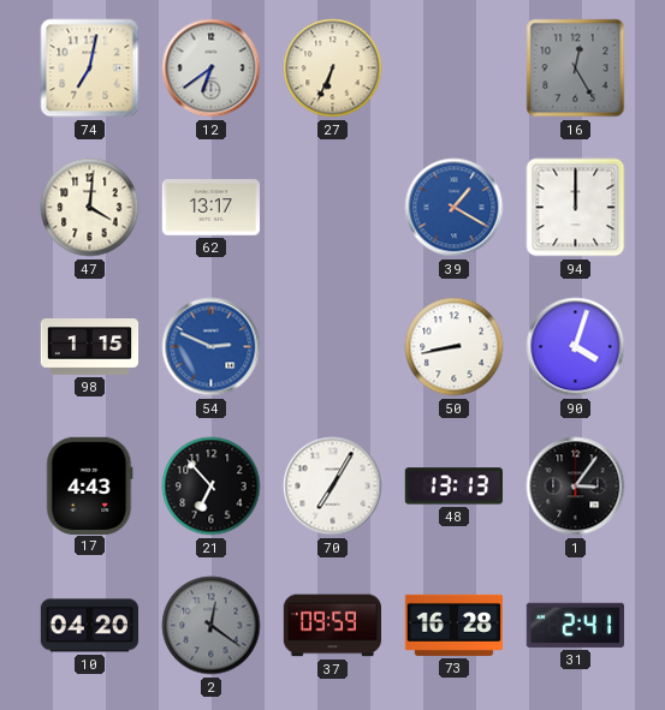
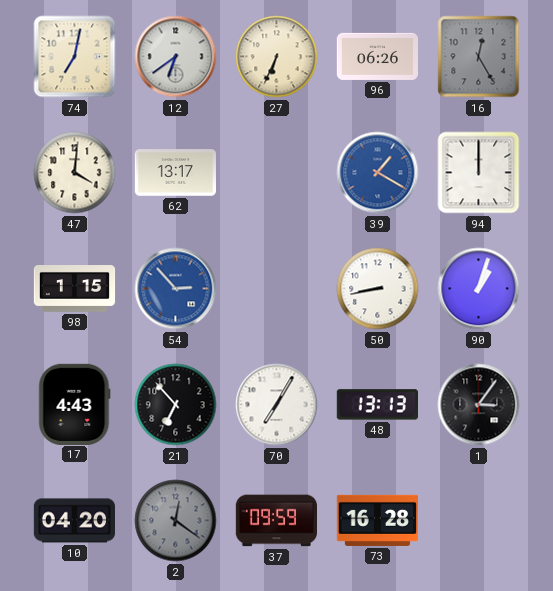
96: none -> 06:26 (377, 56)
54: 2:49 -> 2:53 (176, 289)
90: 4:03 -> 1:03 (479, 289)
31: 2:41 -> none (575, 625)
